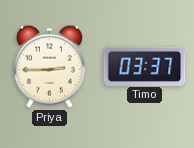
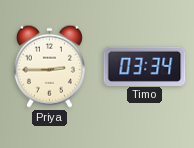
Timo: 03:37 -> 03:34 (145, 66)
